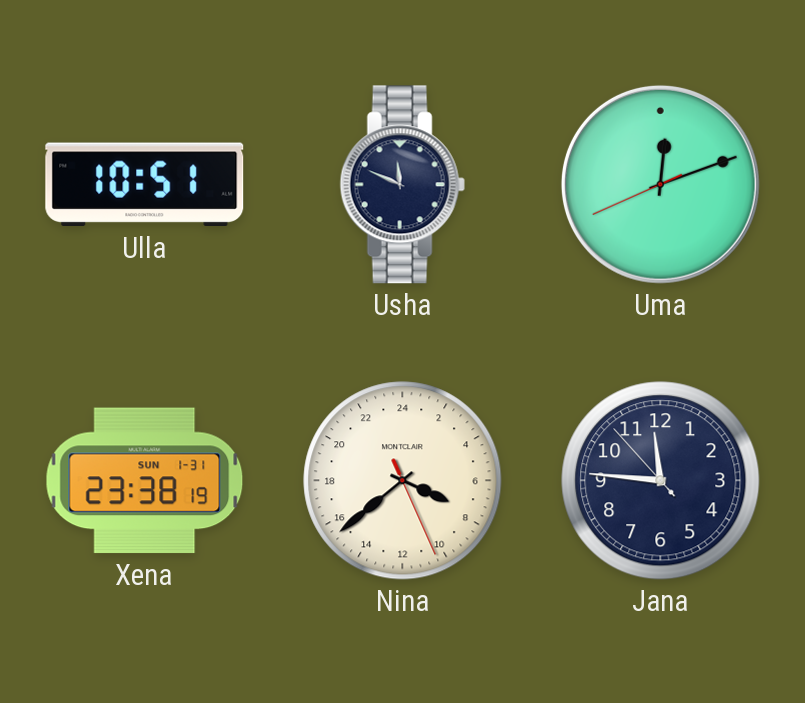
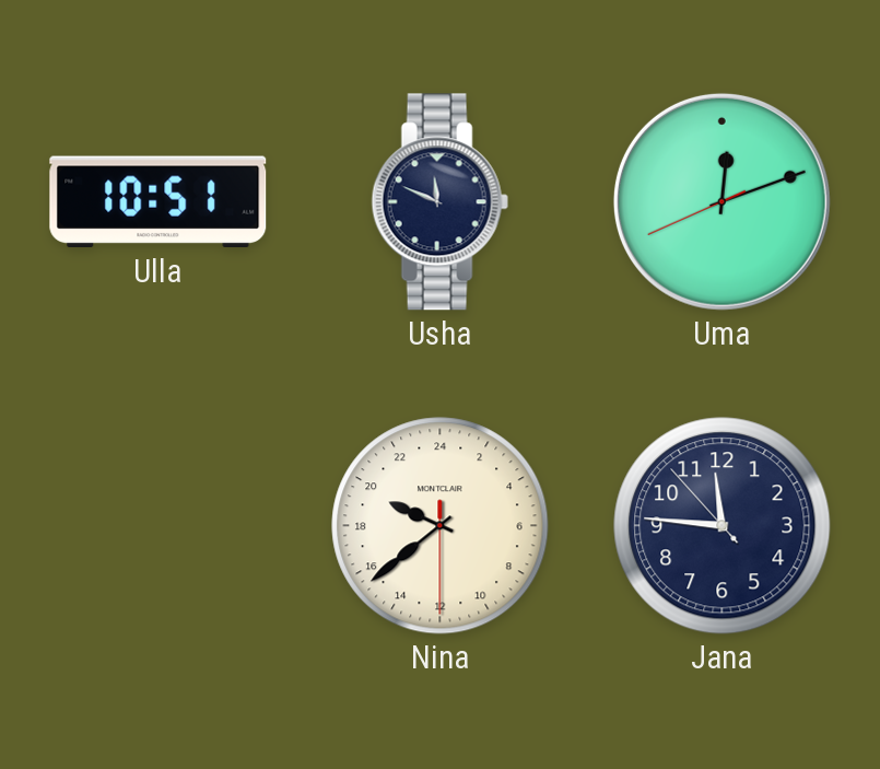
Xena: 23:38 -> none (145, 481)
Nina: 7:38 -> 19:38 (441, 526)
